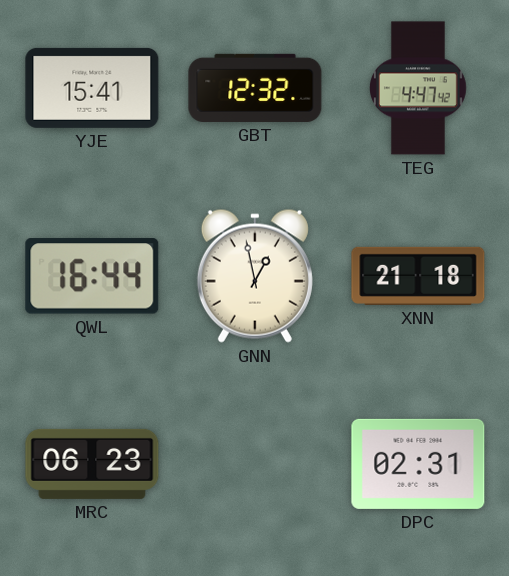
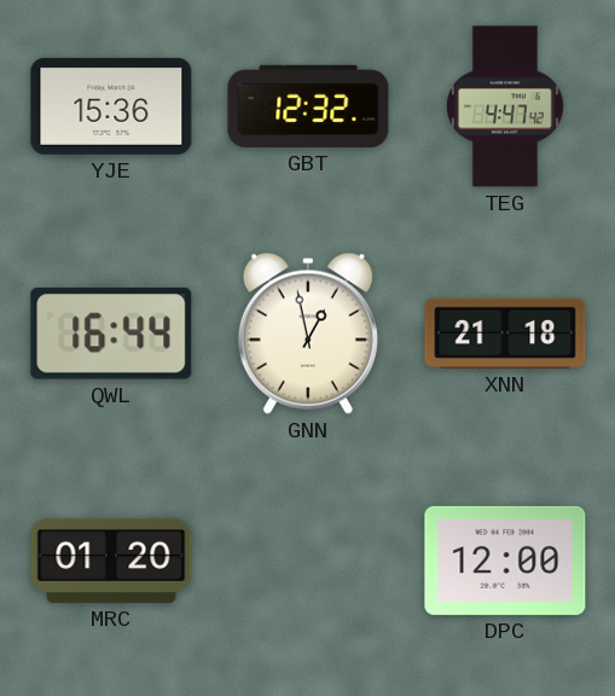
YJE: 15:41 -> 15:36 (111, 106)
MRC: 06:23 -> 01:20 (111, 561)
DPC: 02:31 -> 12:00 (505, 561)
